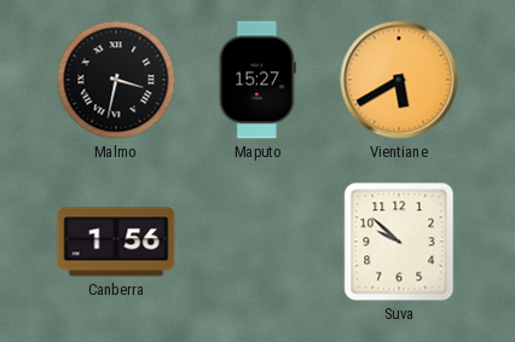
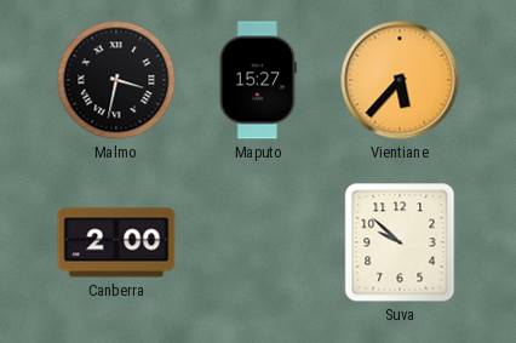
Vientiane: 5:40 -> 5:37 (400, 80)
Canberra: 1:56 -> 2:00 (116, 242)
